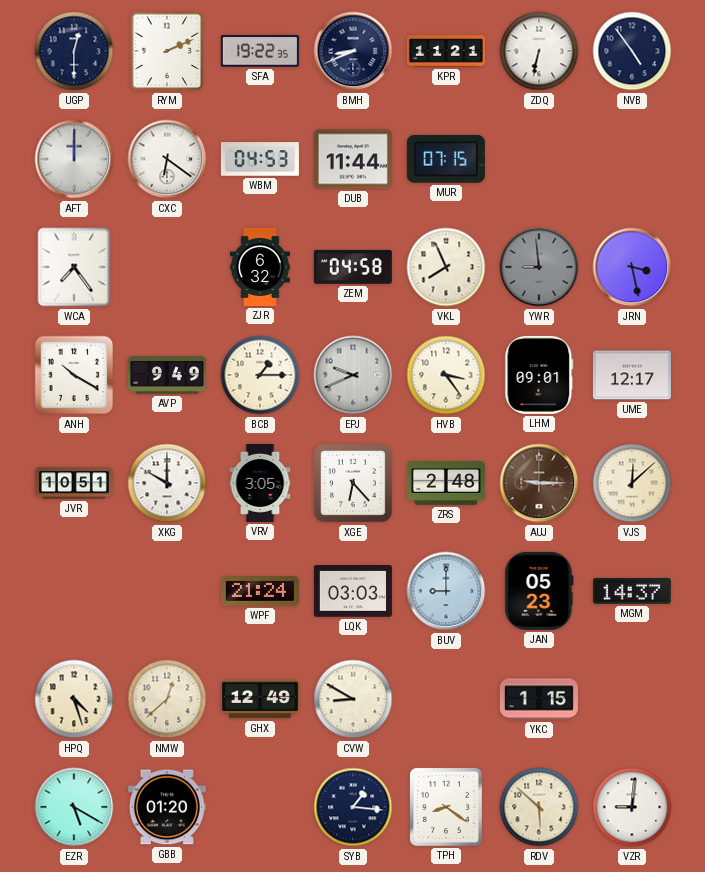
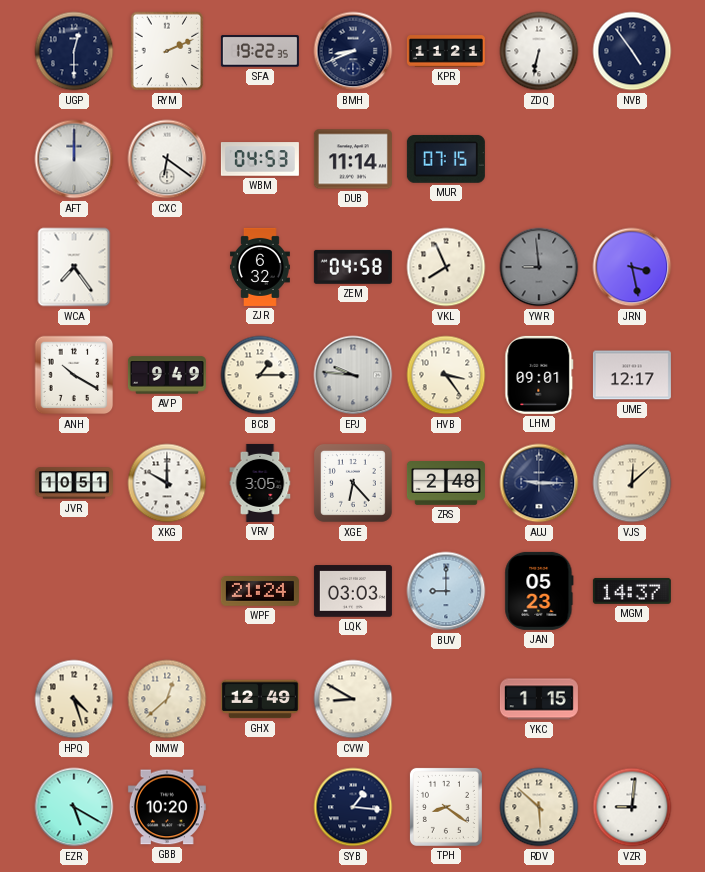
DUB: 11:44 -> 11:14 (353, 159)
EPJ: 9:41 -> 9:46 (353, 375)
AUJ dial: brown -> navy (539, 483)
GBB: 01:20 -> 10:20 (167, 807)
